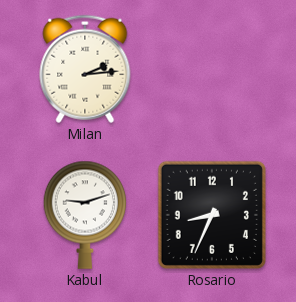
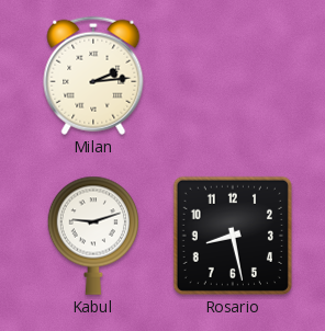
Rosario: 8:34 -> 8:28 (233, 236)
